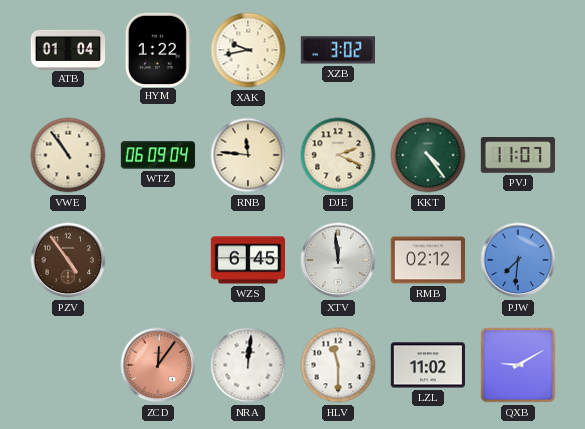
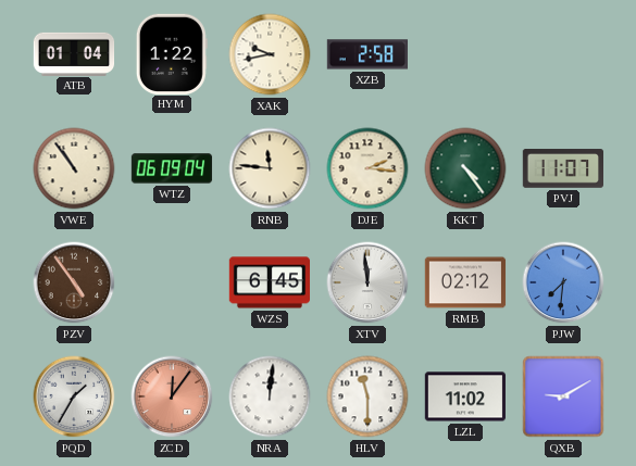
XZB: 3:02 -> 2:58 (366, 54)
DJE: 2:19 -> 2:16 (367, 168)
PQD: none -> 1:35 (74, 396)
